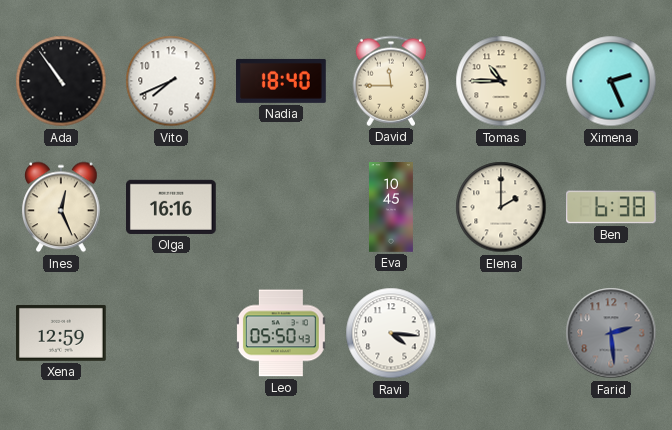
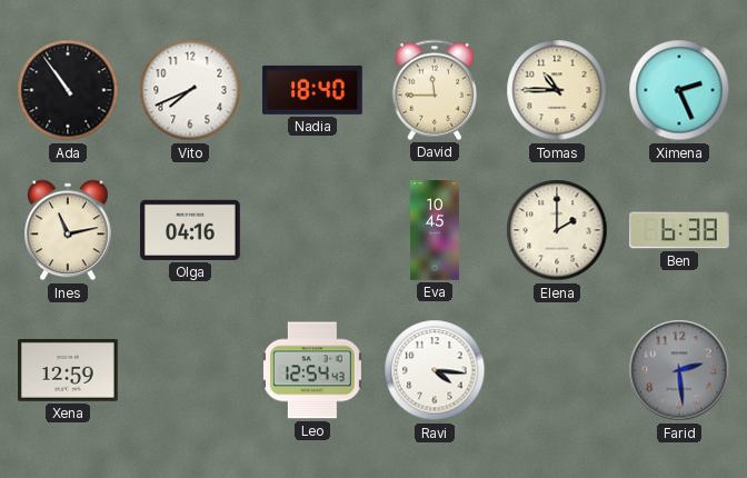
Ines: 12:26 -> 11:13 (68, 230)
Olga: 16:16 -> 04:16 (191, 230)
Leo: 05:50 -> 12:54 (312, 370)
